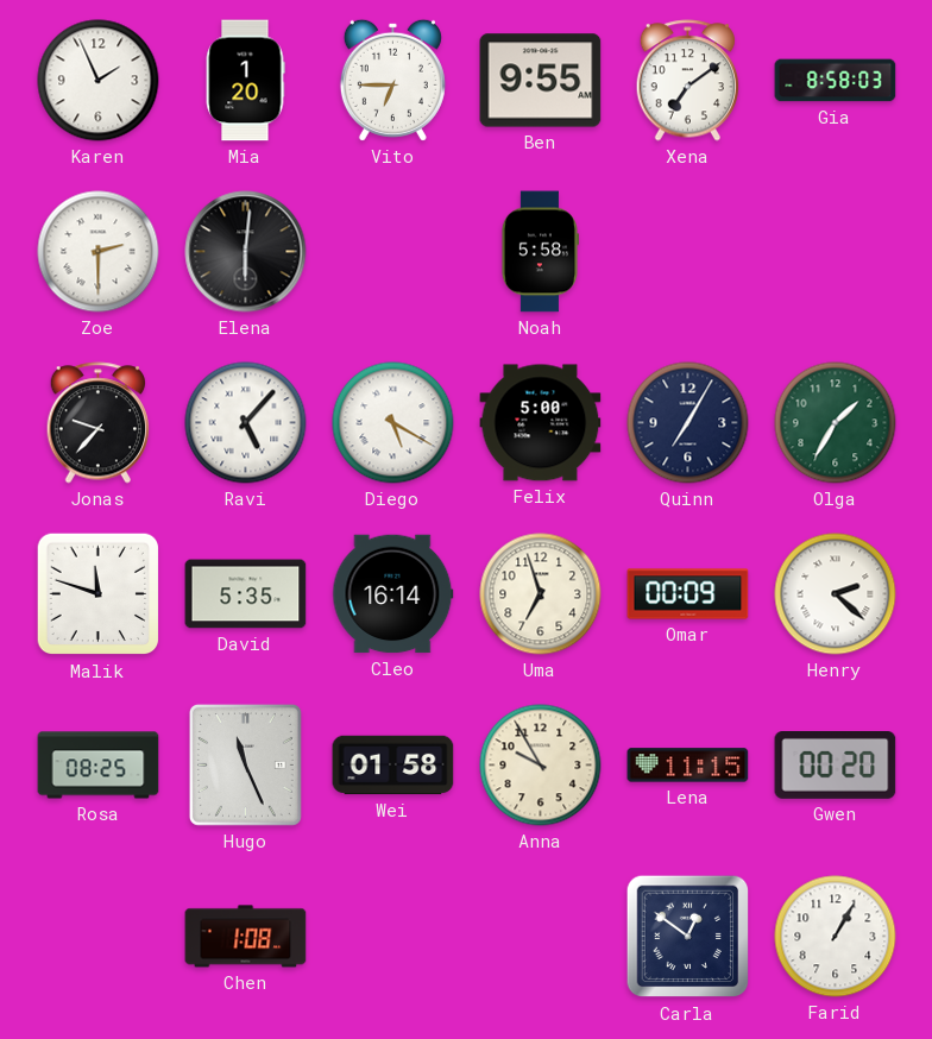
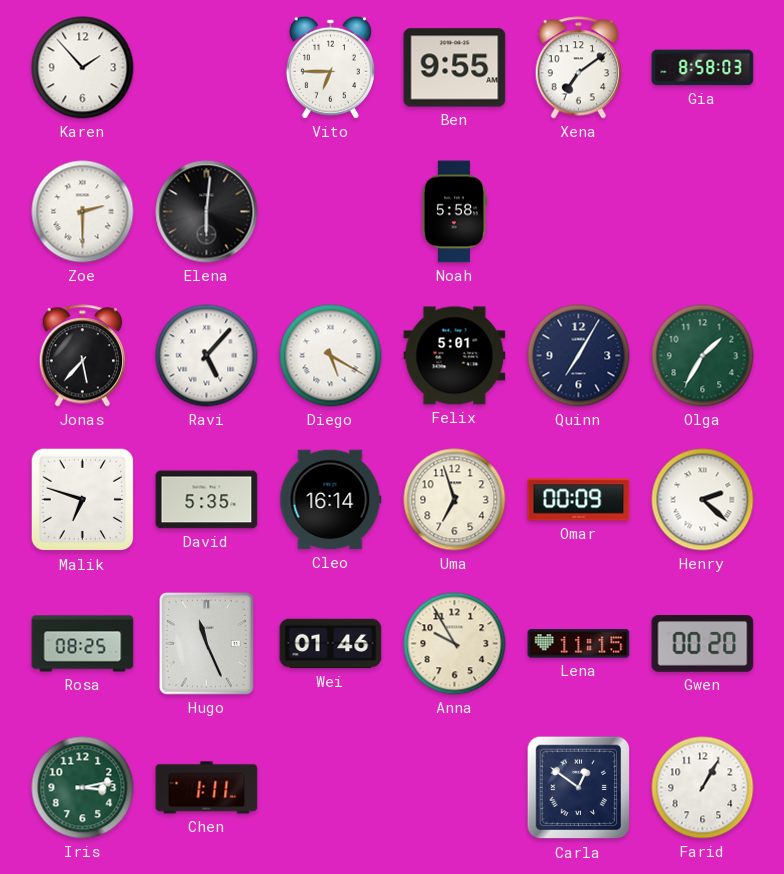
Karen: 1:56 -> 1:53 (83, 68)
Mia: 1:20 -> none (245, 81)
Jonas: 9:37 -> 5:37 (83, 356)
Felix: 5:00 -> 5:01 (455, 356)
Malik: 11:48 -> 6:48 (83, 500)
Wei: 01:58 -> 01:46 (331, 644)
Iris: none -> 3:13 (83, 788)
Chen: 1:08 -> 1:11 (207, 788)
